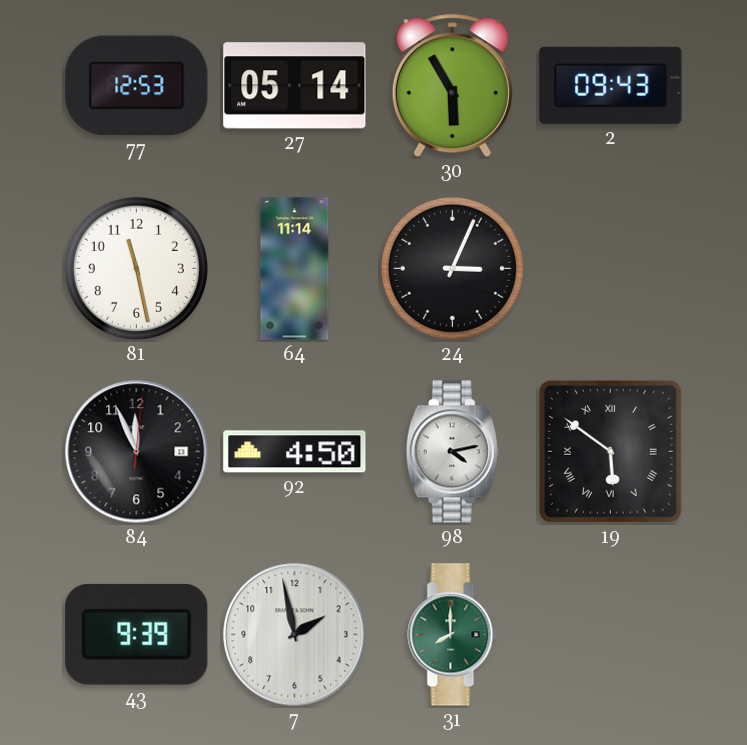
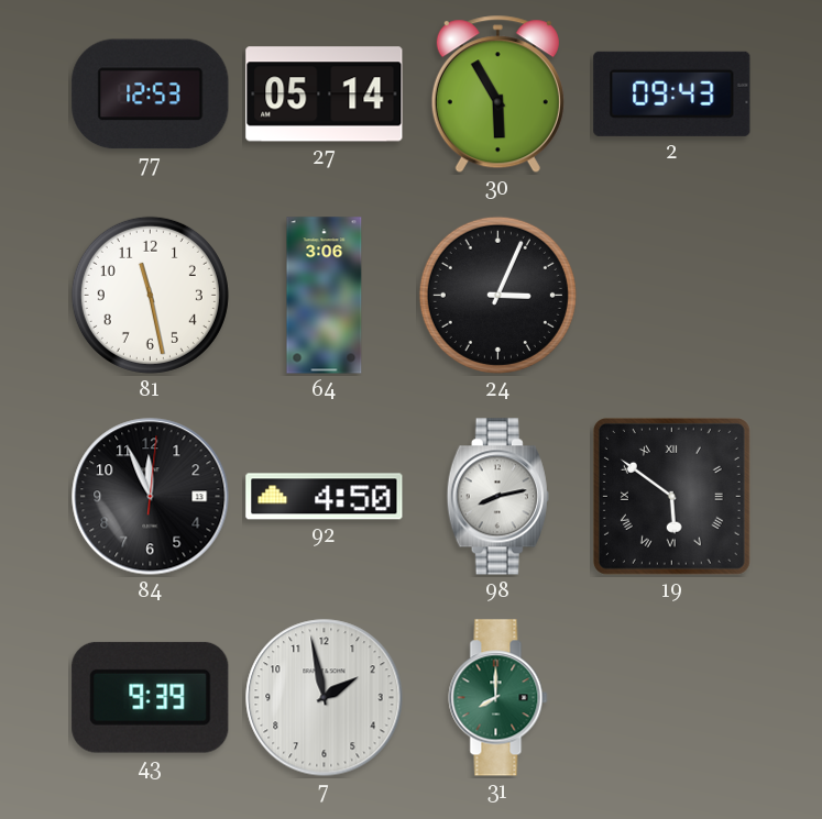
64: 11:14 -> 3:06 (325, 296)
98: 4:13 -> 8:13 (497, 497)
